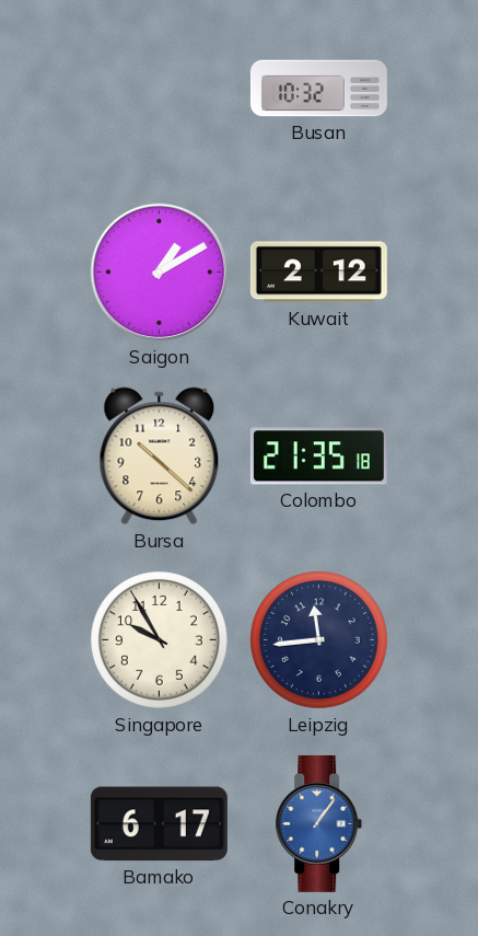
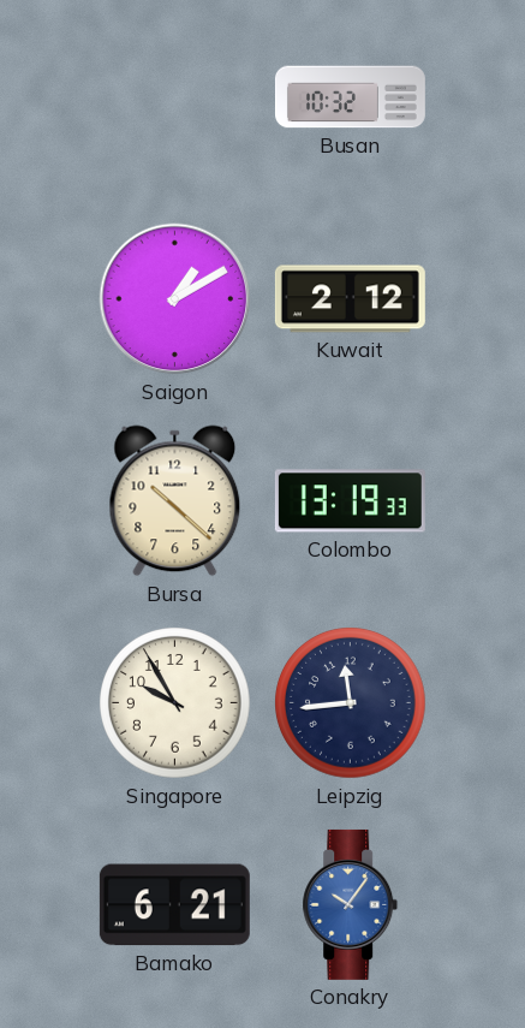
Colombo: 21:35 -> 13:19 (350, 501)
Bamako: 6:17 -> 6:21 (174, 905)
Conakry: 1:06 -> 10:06 (351, 904)
